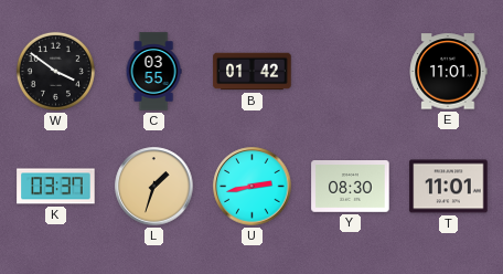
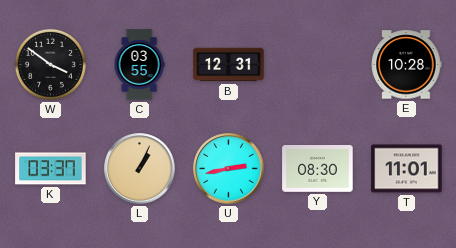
B: 01:42 -> 12:31 (229, 65)
E: 11:01 -> 10:28 (406, 65)
L: 1:33 -> 1:04 (140, 169)
